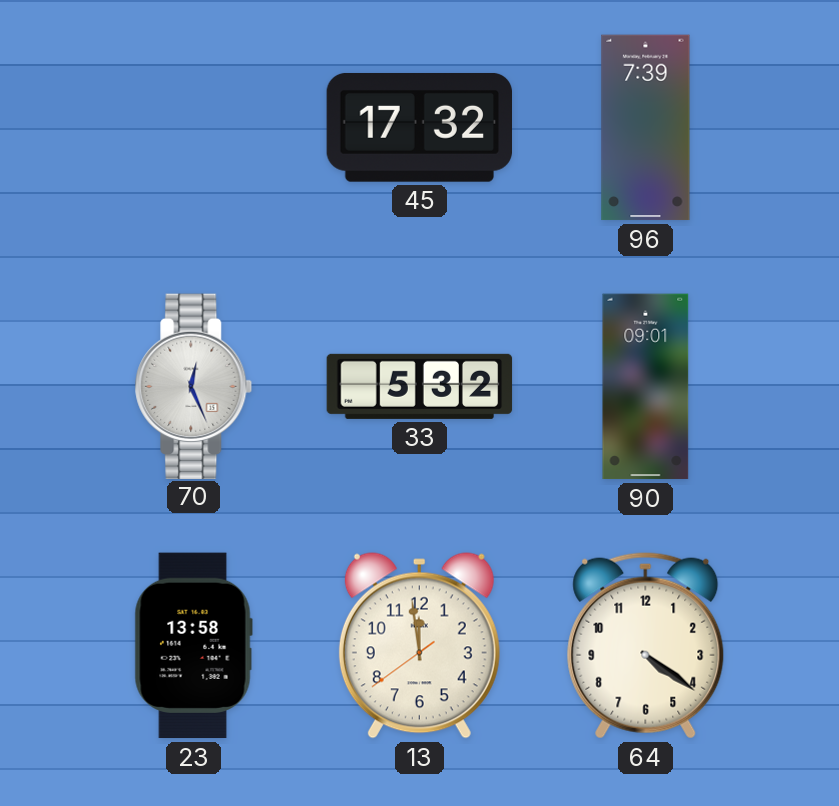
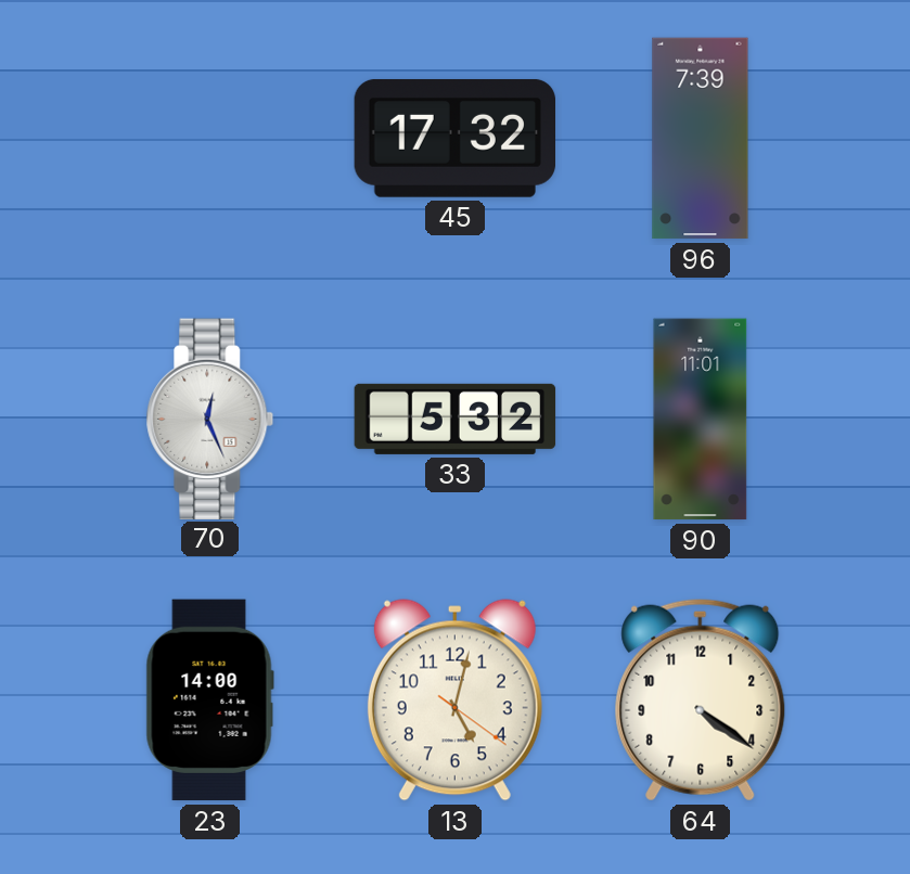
90: 09:01 -> 11:01 (701, 420)
23: 13:58 -> 14:00 (209, 701)
13: 11:58 -> 5:02 (454, 701)
